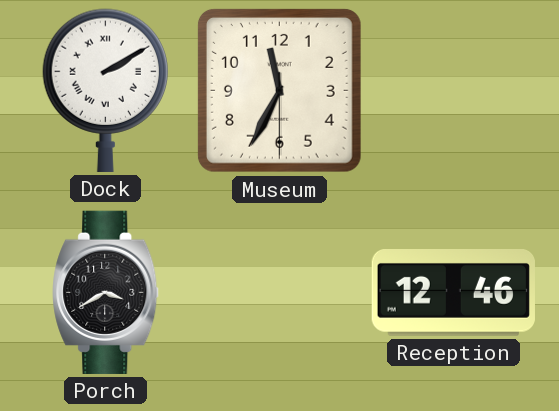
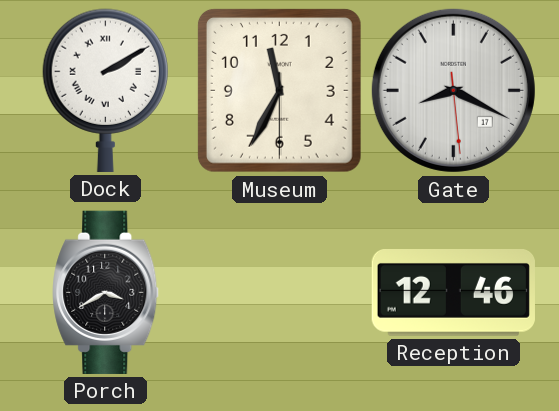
Gate: none -> 8:19 (453, 90)
